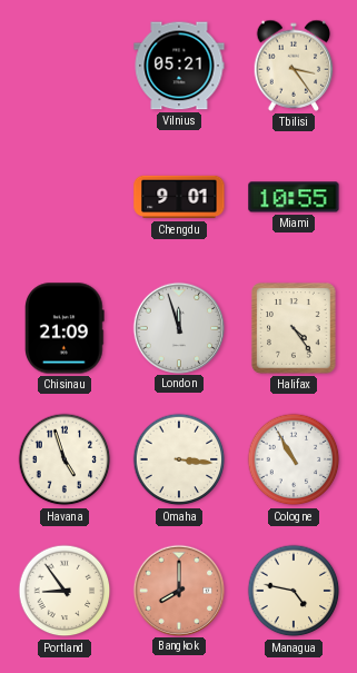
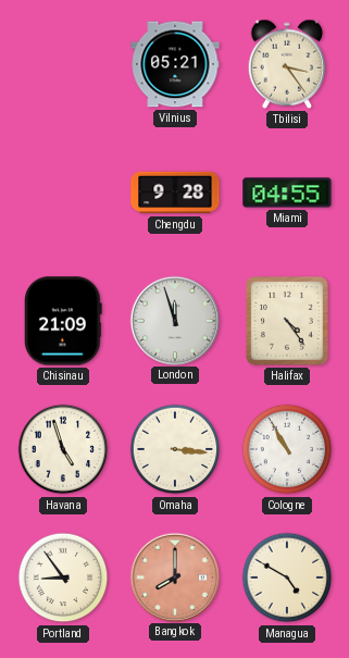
Chengdu: 9:01 -> 9:28 (175, 193)
Miami: 10:55 -> 04:55 (287, 193)
Managua: 4:47 -> 4:50 (287, 578)
